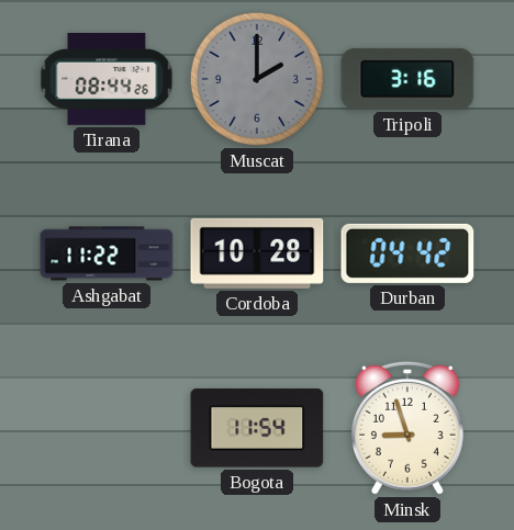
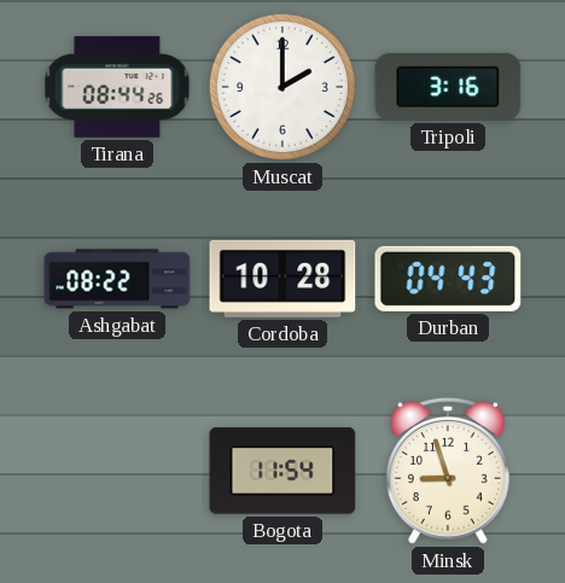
Muscat dial: grey -> white (282, 87)
Ashgabat: 11:22 -> 08:22 (117, 279)
Durban: 04:42 -> 04:43 (448, 279)
